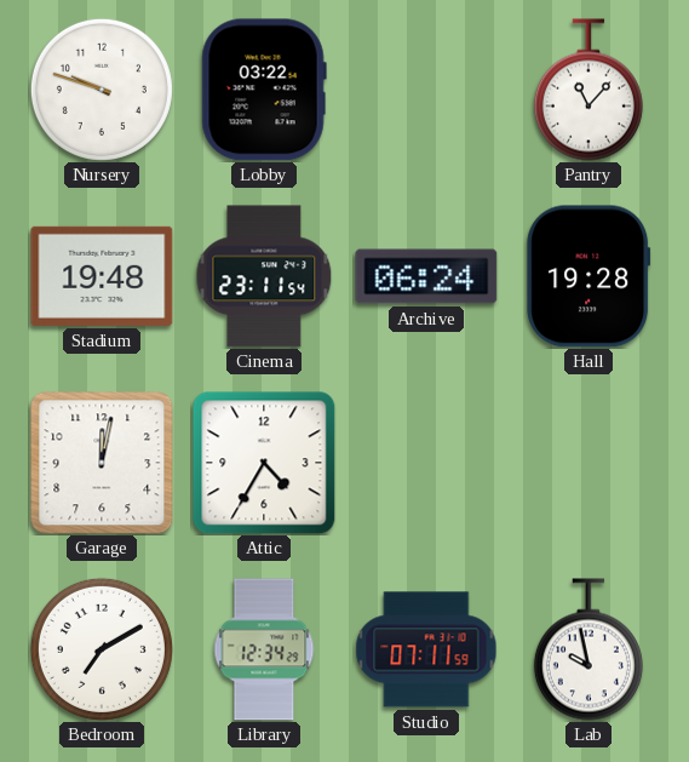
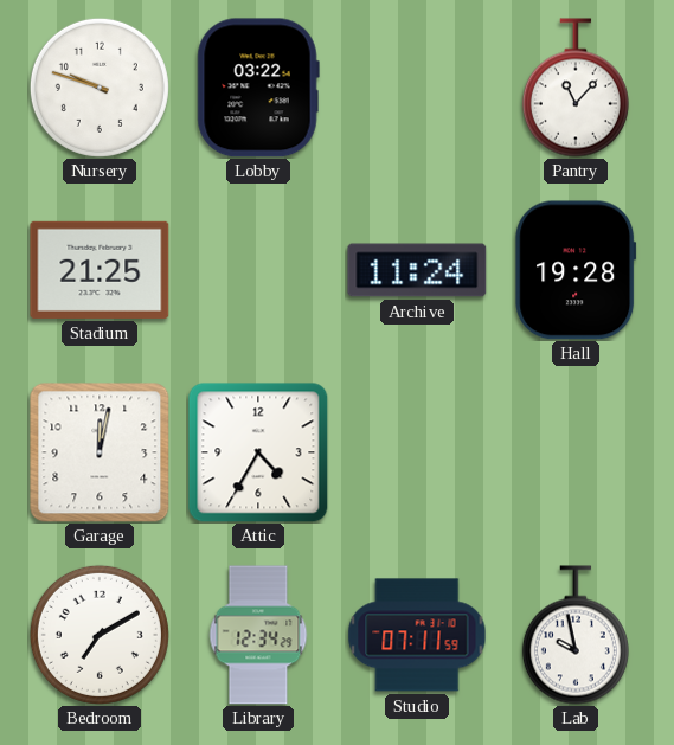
Stadium: 19:48 -> 21:25 (100, 270)
Cinema: 23:11 -> none (264, 276)
Archive: 06:24 -> 11:24 (417, 270)
